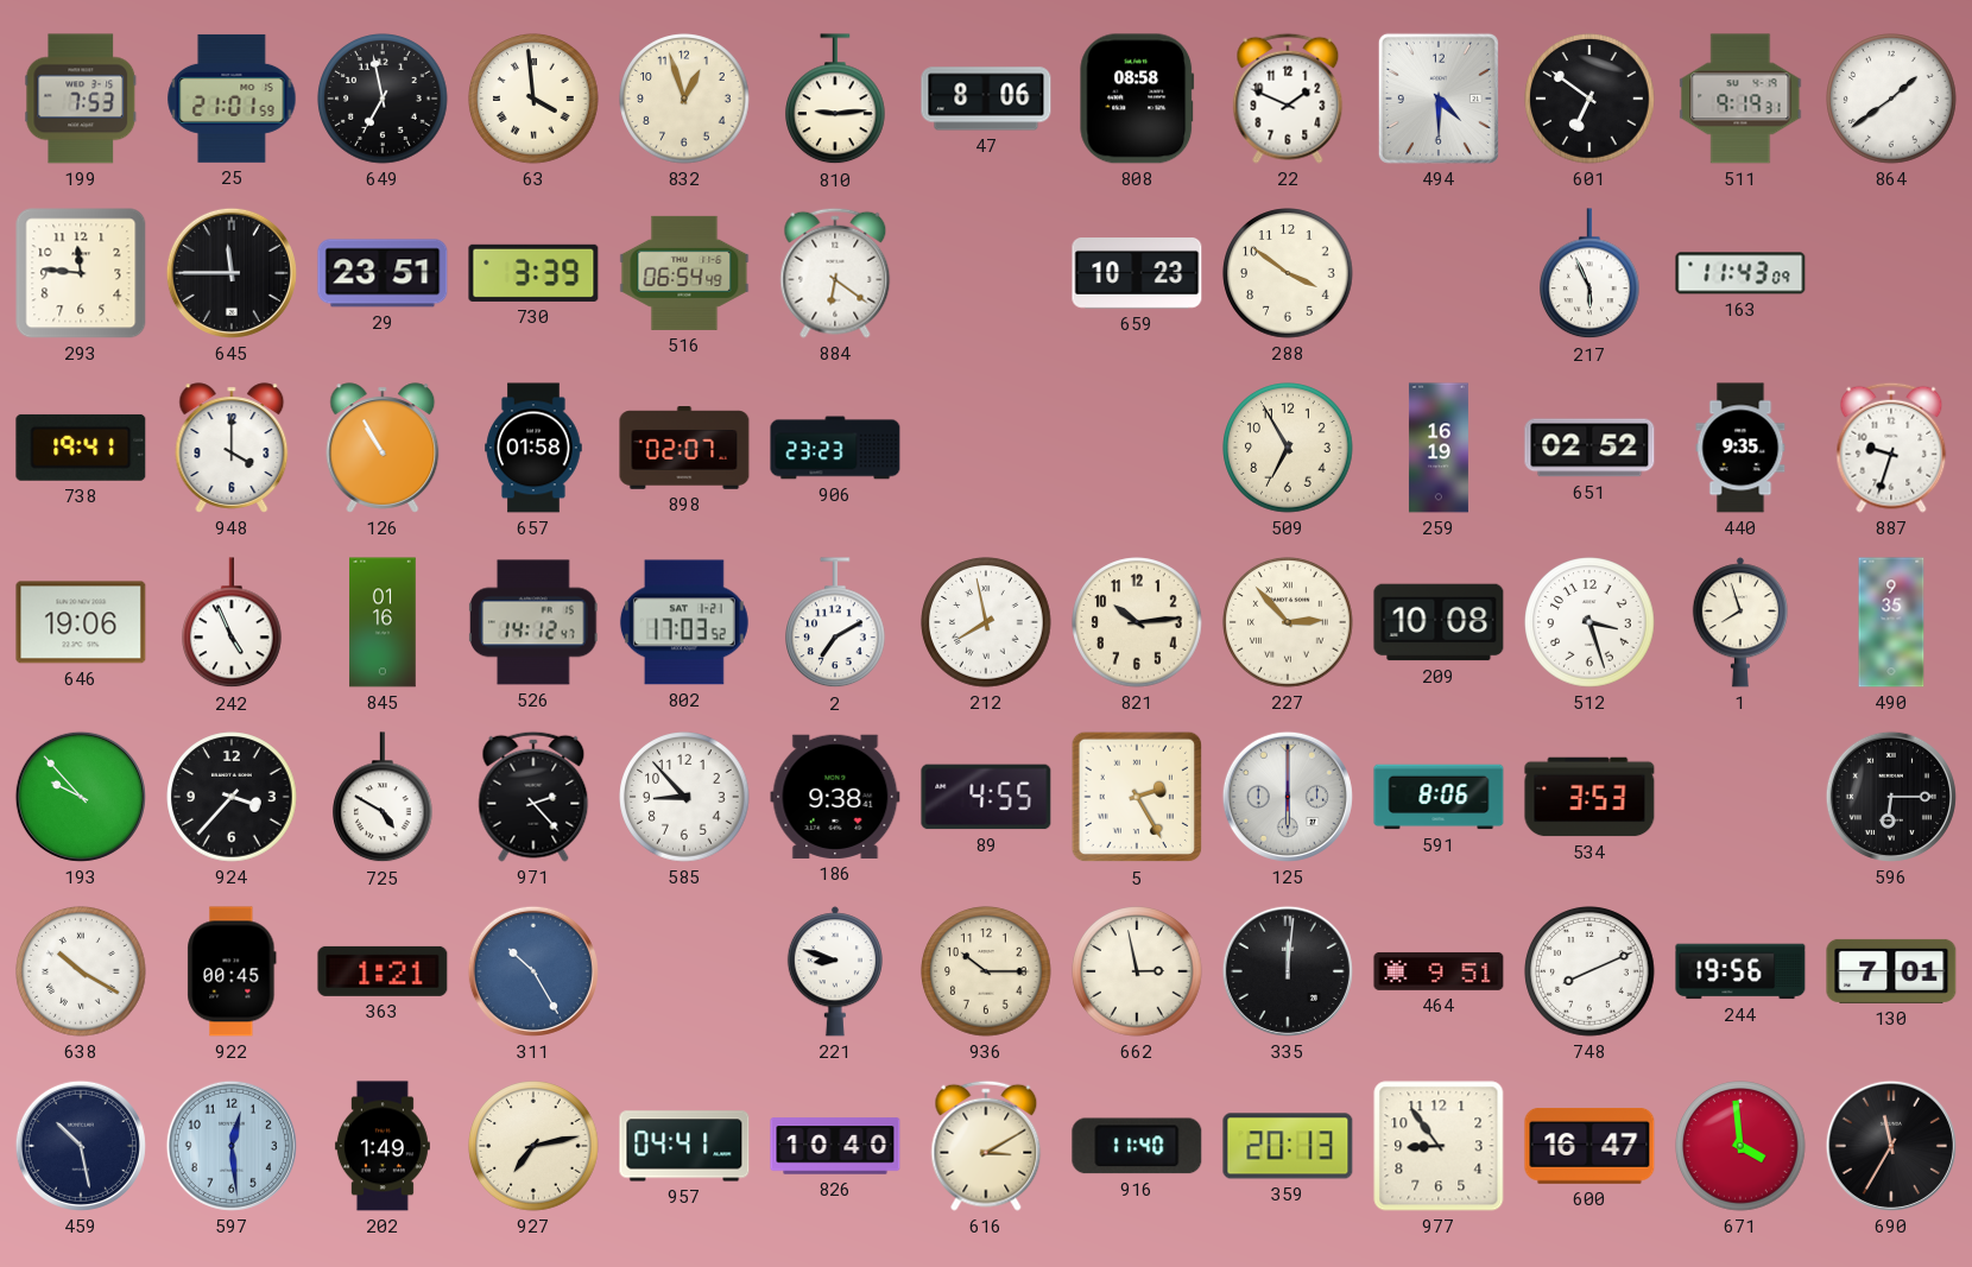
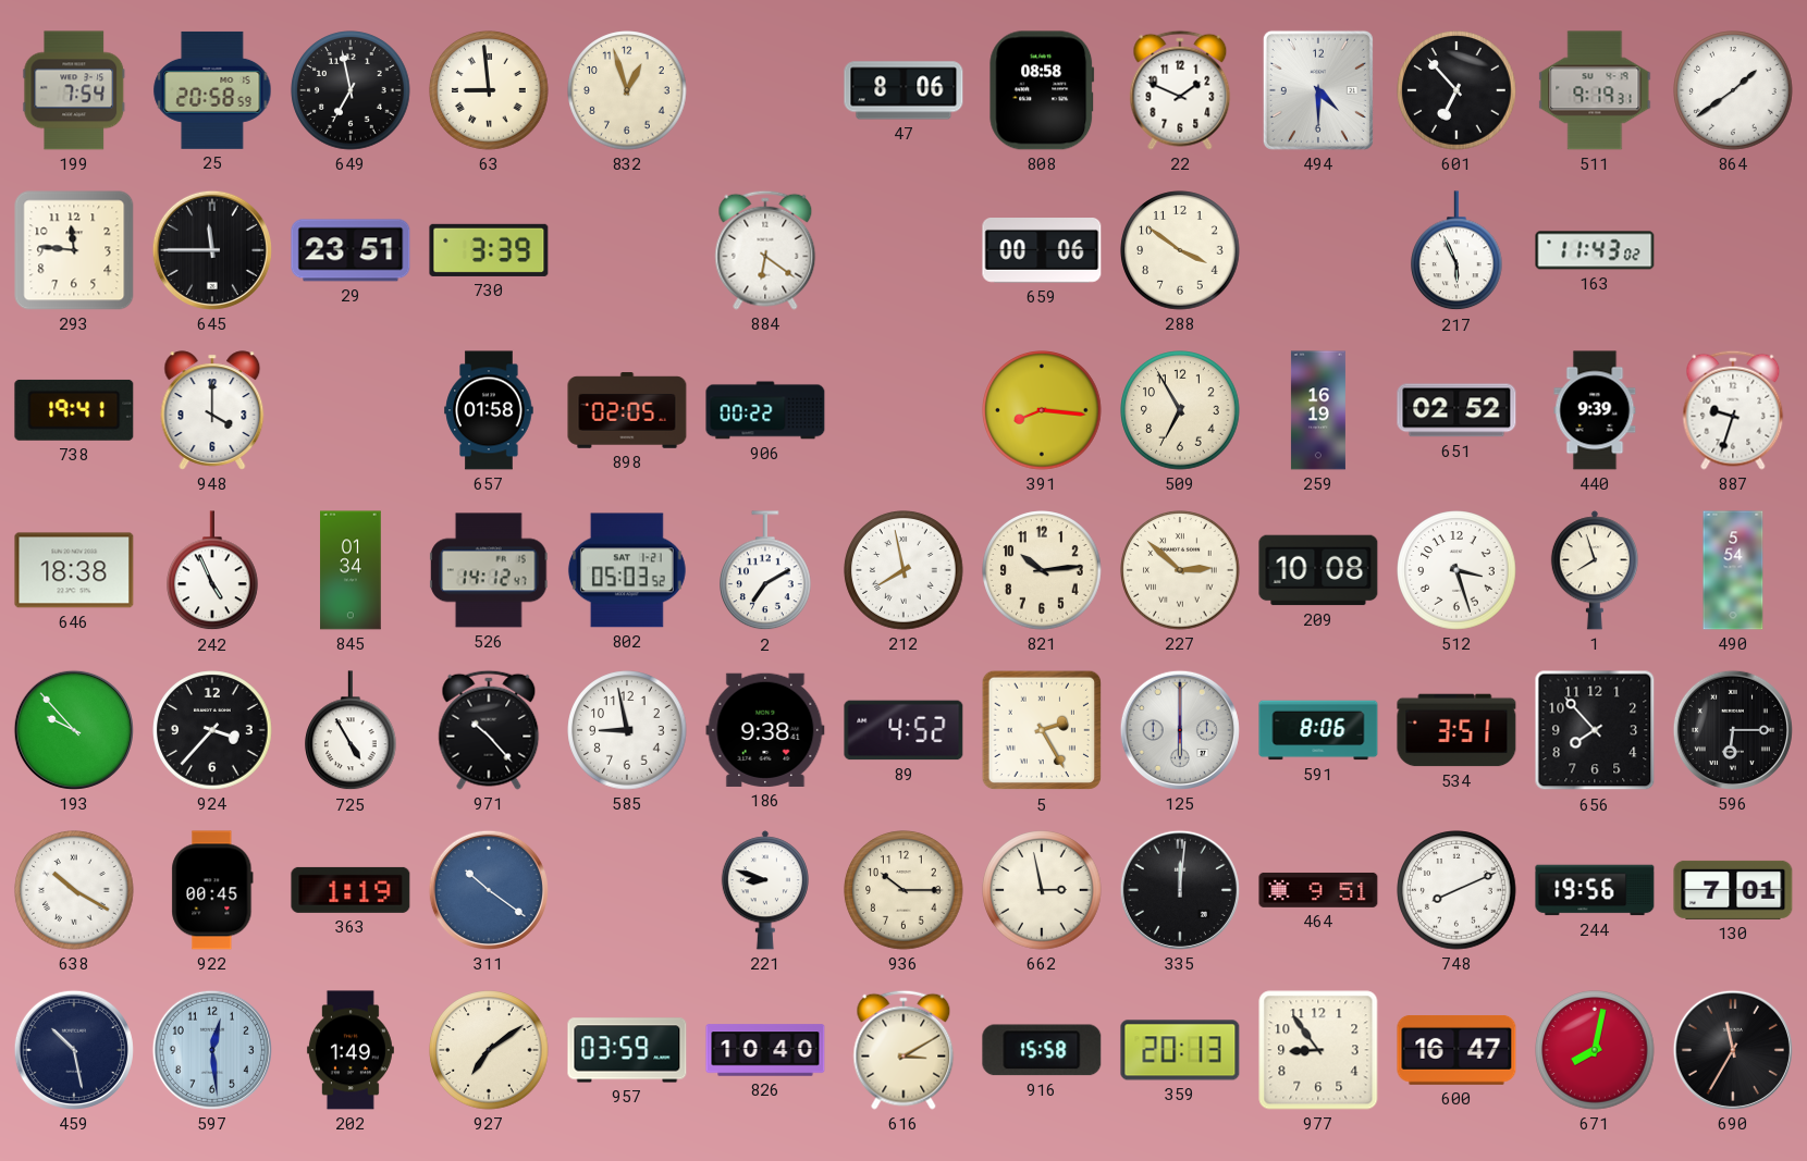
199: 7:53 -> 7:54 (74, 90)
25: 21:01 -> 20:58 (212, 90)
63: 3:59 -> 8:59 (489, 90)
810: 9:14 -> none (836, 100)
601: 6:51 -> 6:53 (1456, 90)
516: 06:54 -> none (684, 273)
659: 10:23 -> 00:06 (1042, 251)
163: 11:43:09 -> 11:43:02 (1595, 250)
126: 10:55 -> none (383, 448)
898: 02:07 -> 02:05 (627, 410)
906: 23:23 -> 00:22 (765, 410)
391: none -> 8:16 (1042, 410)
440: 9:35 -> 9:39 (1595, 410)
646: 19:06 -> 18:38 (74, 570)
845: 01:16 -> 01:34 (351, 570)
802: 17:03 -> 05:03 (627, 570)
227: 2:53 -> 2:52 (1180, 570)
490: 9:35 -> 5:54 (1733, 570)
725: 4:50 -> 4:55 (352, 731)
971: 2:23 -> 10:23 (489, 730)
585: 8:53 -> 8:58 (627, 730)
89: 4:55 -> 4:52 (903, 730)
534: 3:53 -> 3:51 (1456, 730)
656: none -> 7:53 (1595, 730)
363: 1:21 -> 1:19 (351, 890)
311: 10:25 -> 10:21 (489, 890)
927: 7:13 -> 7:09 (489, 1050)
957: 04:41 -> 03:59 (627, 1050)
916: 11:40 -> 15:58 (1042, 1050)
671: 3:59 -> 8:02 (1595, 1050)
